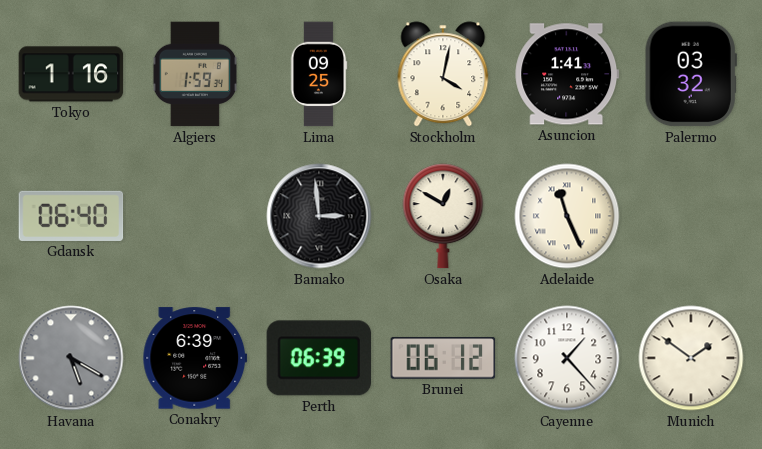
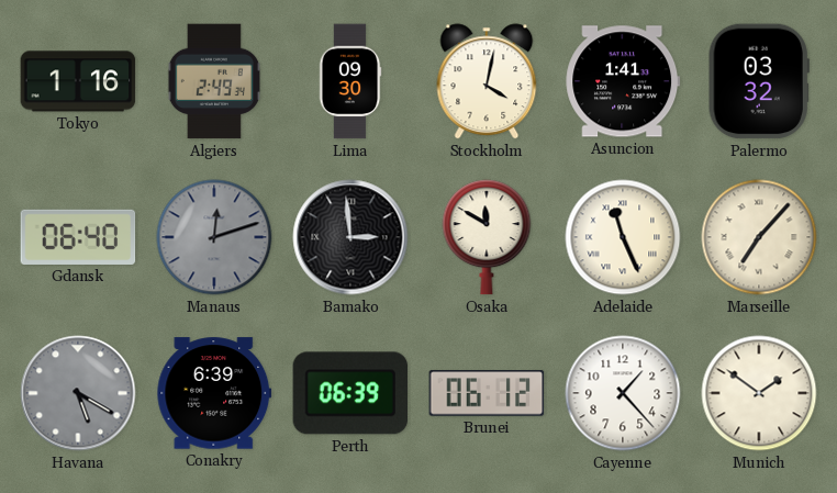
Algiers: 1:59 -> 2:49 (214, 81)
Lima: 09:25 -> 09:30 (350, 81)
Manaus: none -> 12:12 (214, 237)
Osaka: 12:50 -> 11:50 (487, 237)
Marseille: none -> 7:07 (759, 237)
